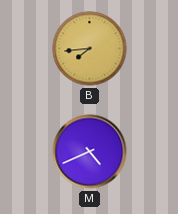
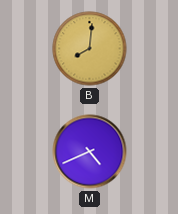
B: 7:44 -> 8:01 (90, 49)
